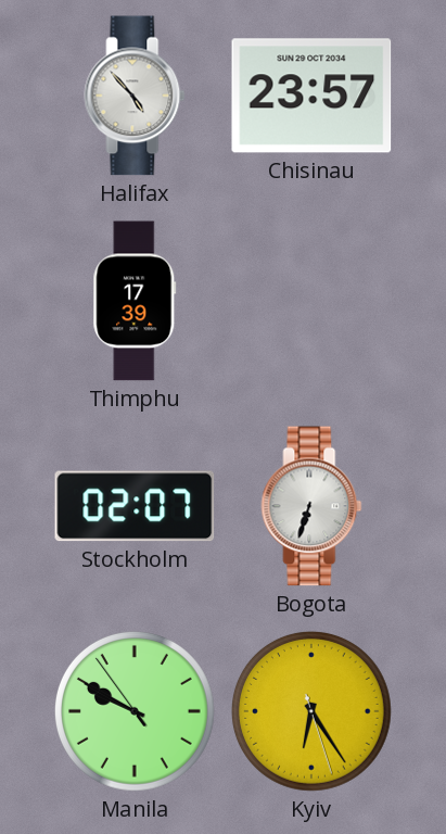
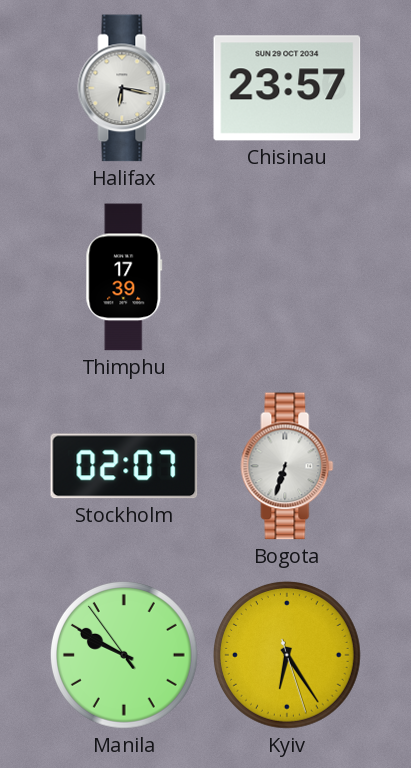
Halifax: 4:53 -> 6:17 (124, 88)
